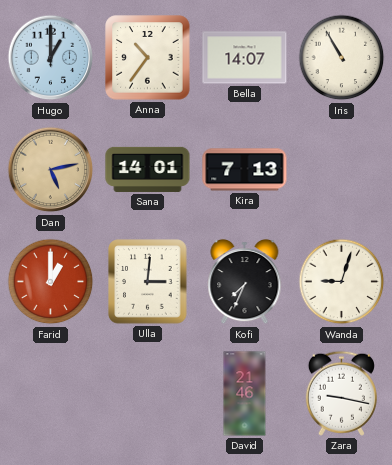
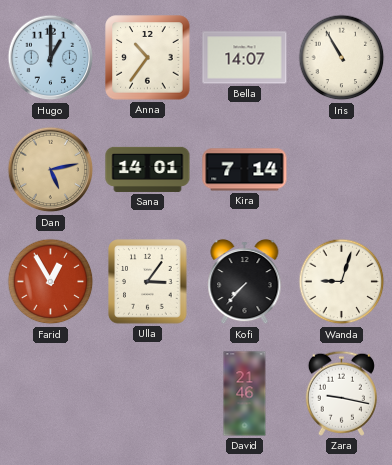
Kira: 7:13 -> 7:14 (245, 170)
Farid: 1:00 -> 12:55 (51, 282)
Ulla: 3:01 -> 3:06 (148, 282)
Kofi: 7:34 -> 7:37 (245, 282)
